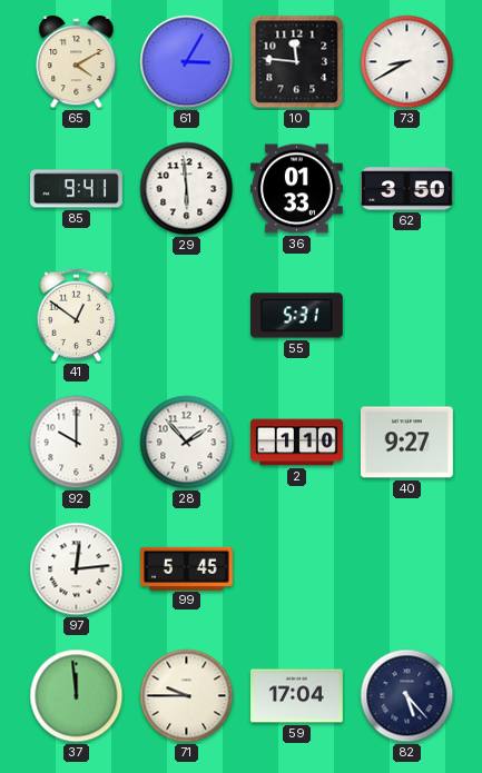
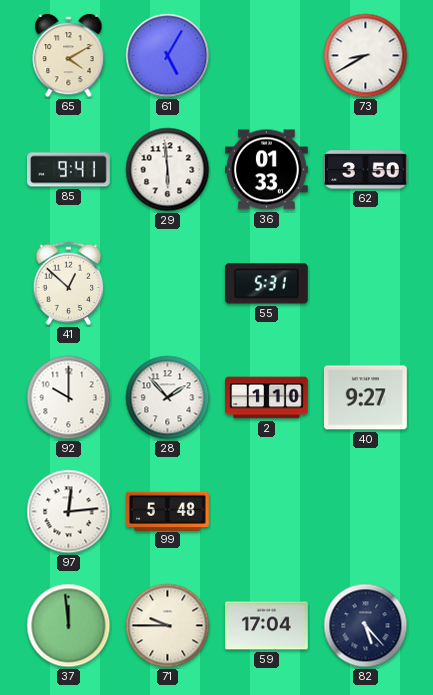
61: 3:05 -> 5:05 (168, 56)
10: 11:46 -> none (297, 62)
41: 12:51 -> 12:52 (69, 284)
99: 5:45 -> 5:48 (168, 511)
